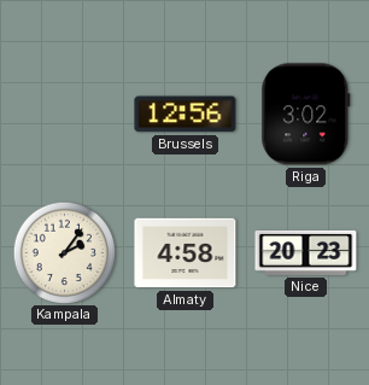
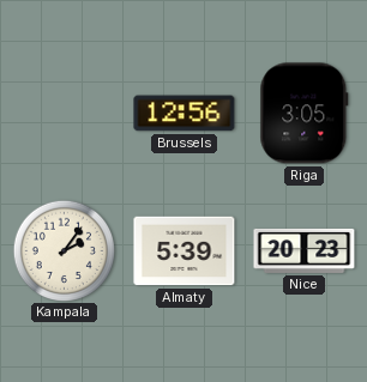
Riga: 3:02 -> 3:05 (305, 114)
Almaty: 4:58 -> 5:39 (185, 251)
